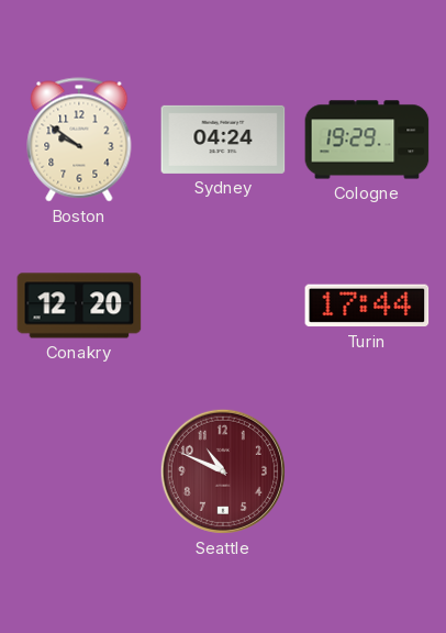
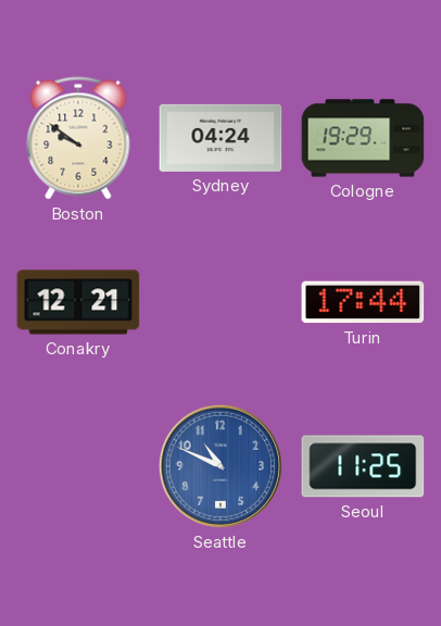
Conakry: 12:20 -> 12:21 (78, 302)
Seattle dial: burgundy -> blue (220, 466)
Seoul: none -> 11:25 (363, 466)
